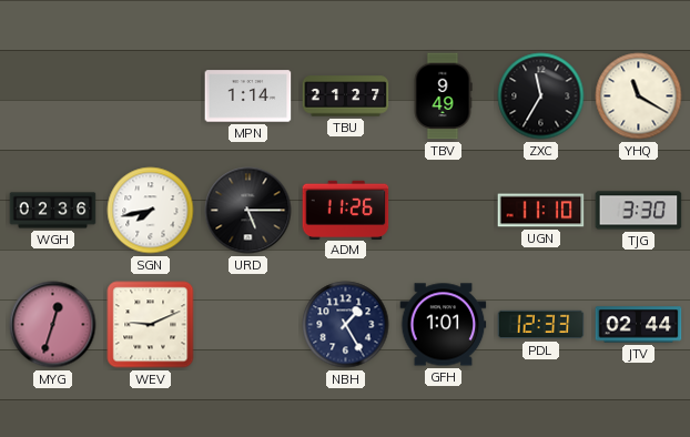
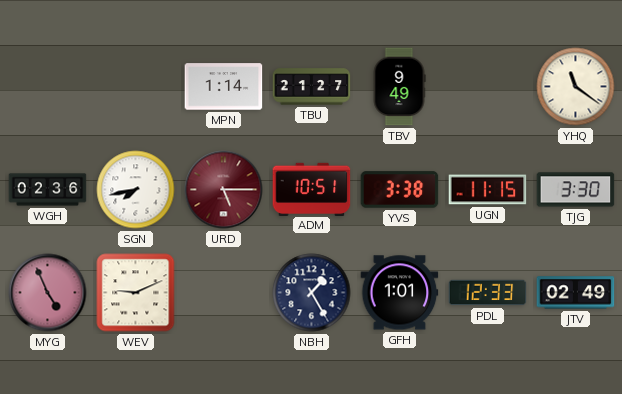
ZXC: 11:35 -> none (541, 96)
YHQ: 11:20 -> 11:21 (576, 87)
URD dial: black -> burgundy (224, 190)
ADM: 11:26 -> 10:51 (312, 189)
YVS: none -> 3:38 (400, 190)
UGN: 11:10 -> 11:15 (488, 190)
MYG: 12:33 -> 4:56 (48, 293)
JTV: 02:44 -> 02:49 (576, 293)
